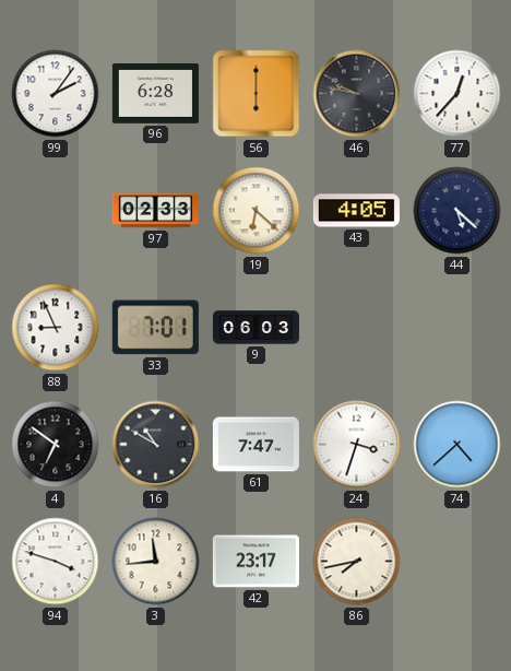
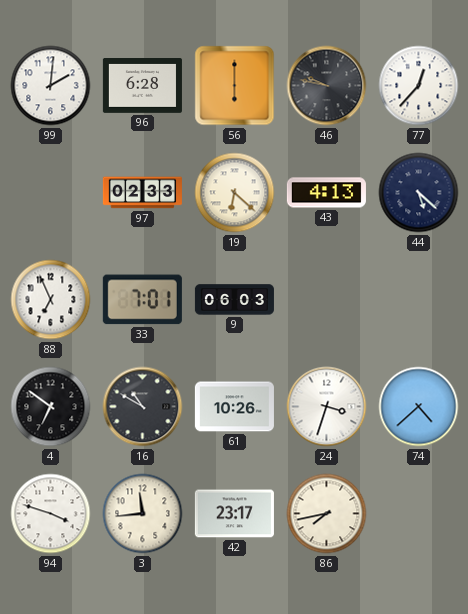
99: 2:06 -> 2:01 (51, 86)
43: 4:05 -> 4:13 (326, 193)
88: 8:56 -> 6:56 (51, 300)
61: 7:47 -> 10:26 (234, 407)
